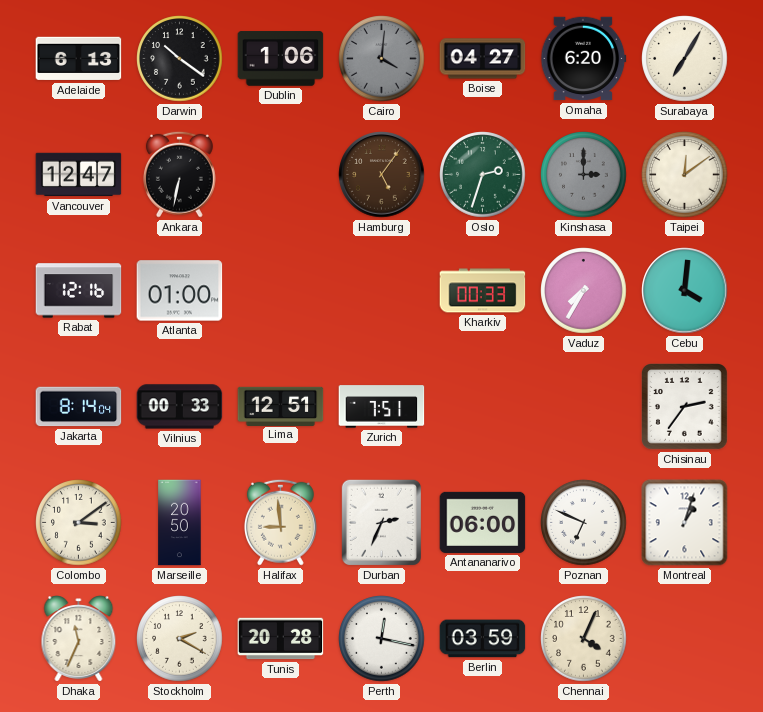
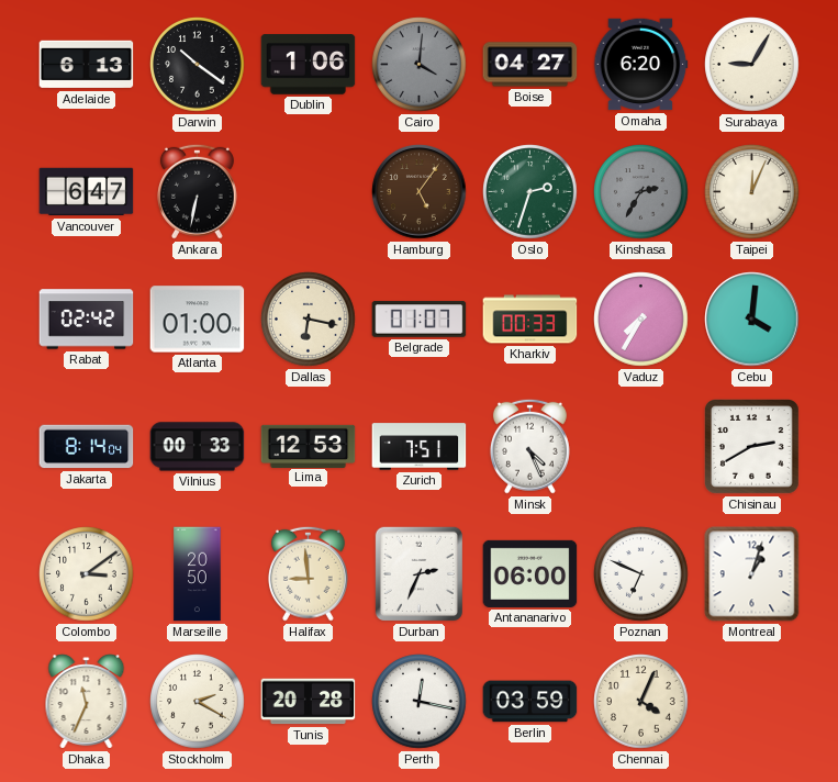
Surabaya: 7:05 -> 9:05 (752, 65)
Vancouver: 12:47 -> 6:47 (87, 192)
Kinshasa: 3:00 -> 2:35 (641, 192)
Taipei: 12:09 -> 12:04 (752, 192)
Rabat: 12:16 -> 02:42 (87, 320)
Dallas: none -> 6:17 (309, 320)
Belgrade: none -> 01:07 (420, 320)
Lima: 12:51 -> 12:53 (309, 446)
Minsk: none -> 4:26 (529, 446)
Chisinau: 2:36 -> 2:40 (752, 447)
